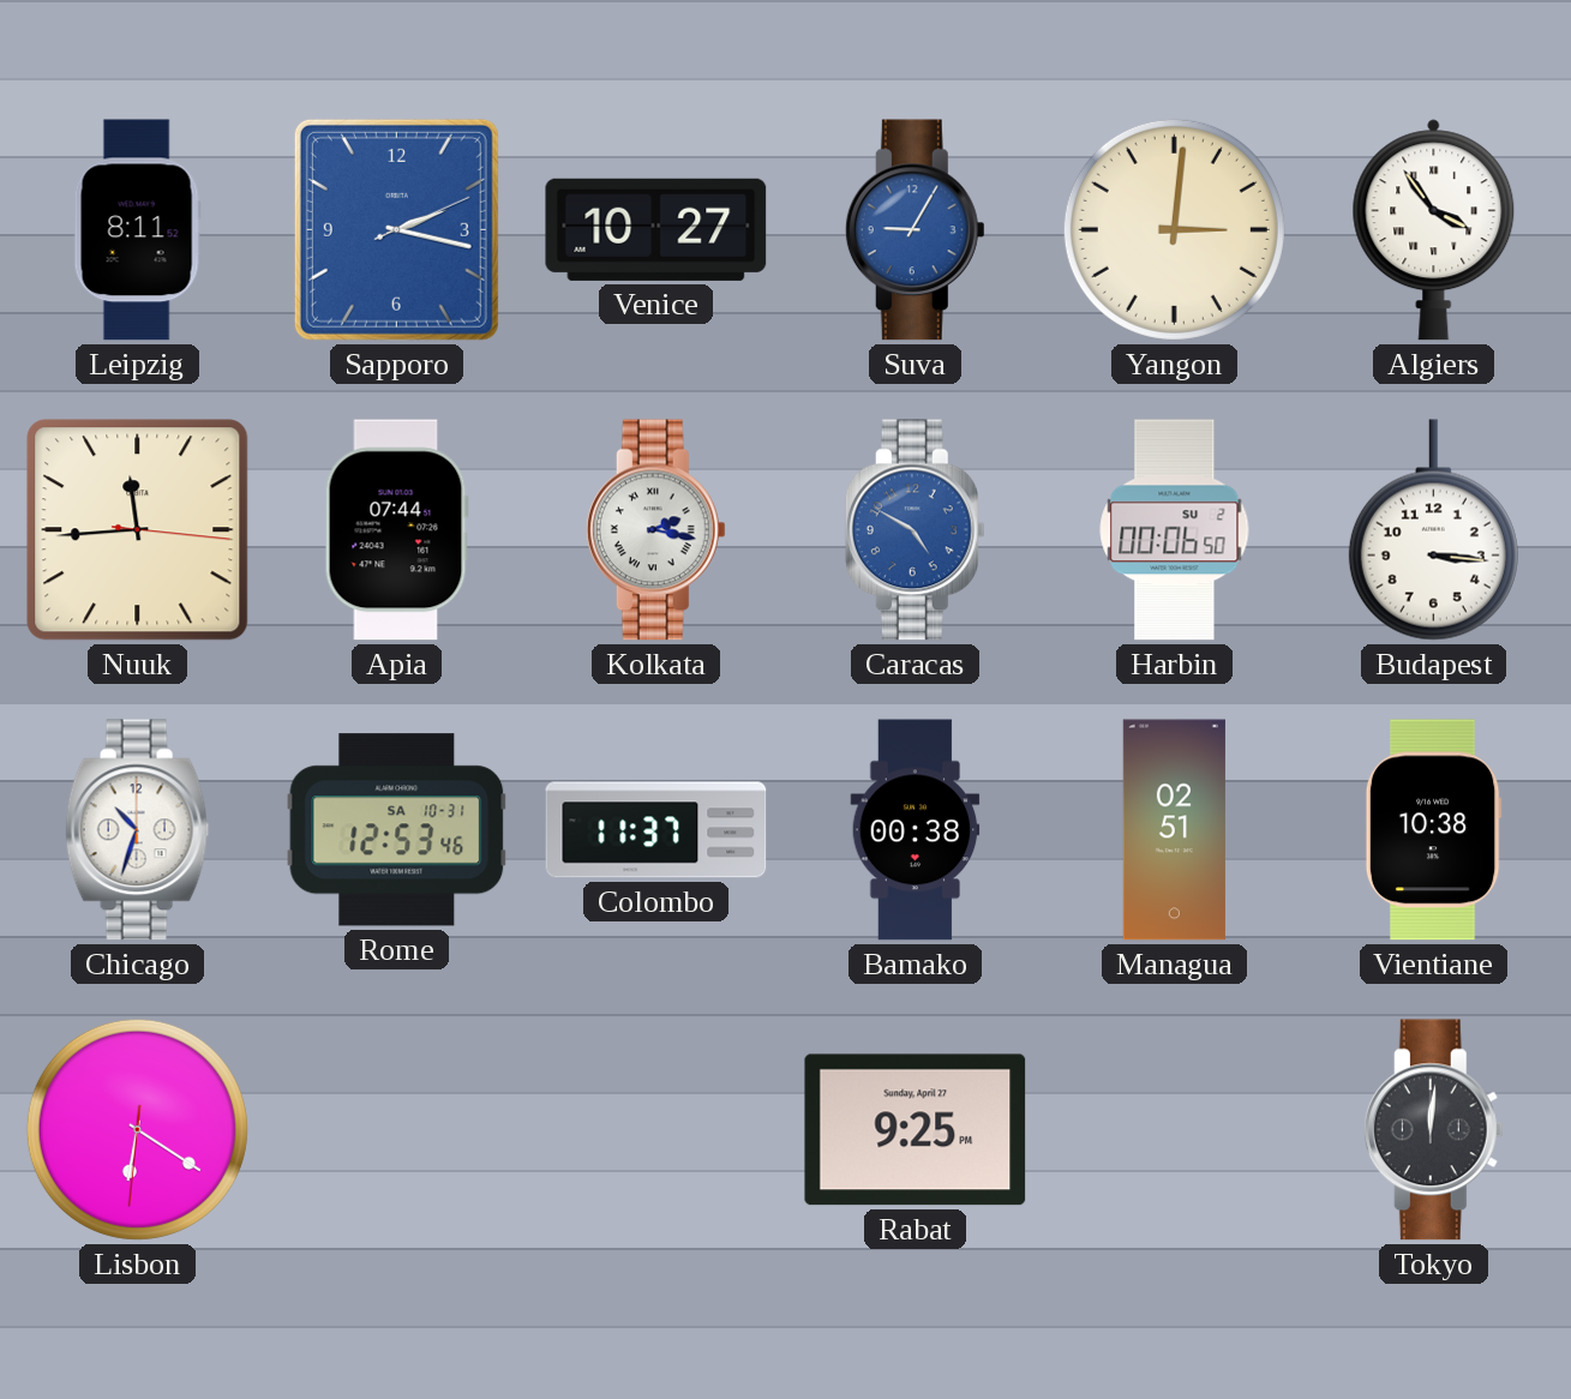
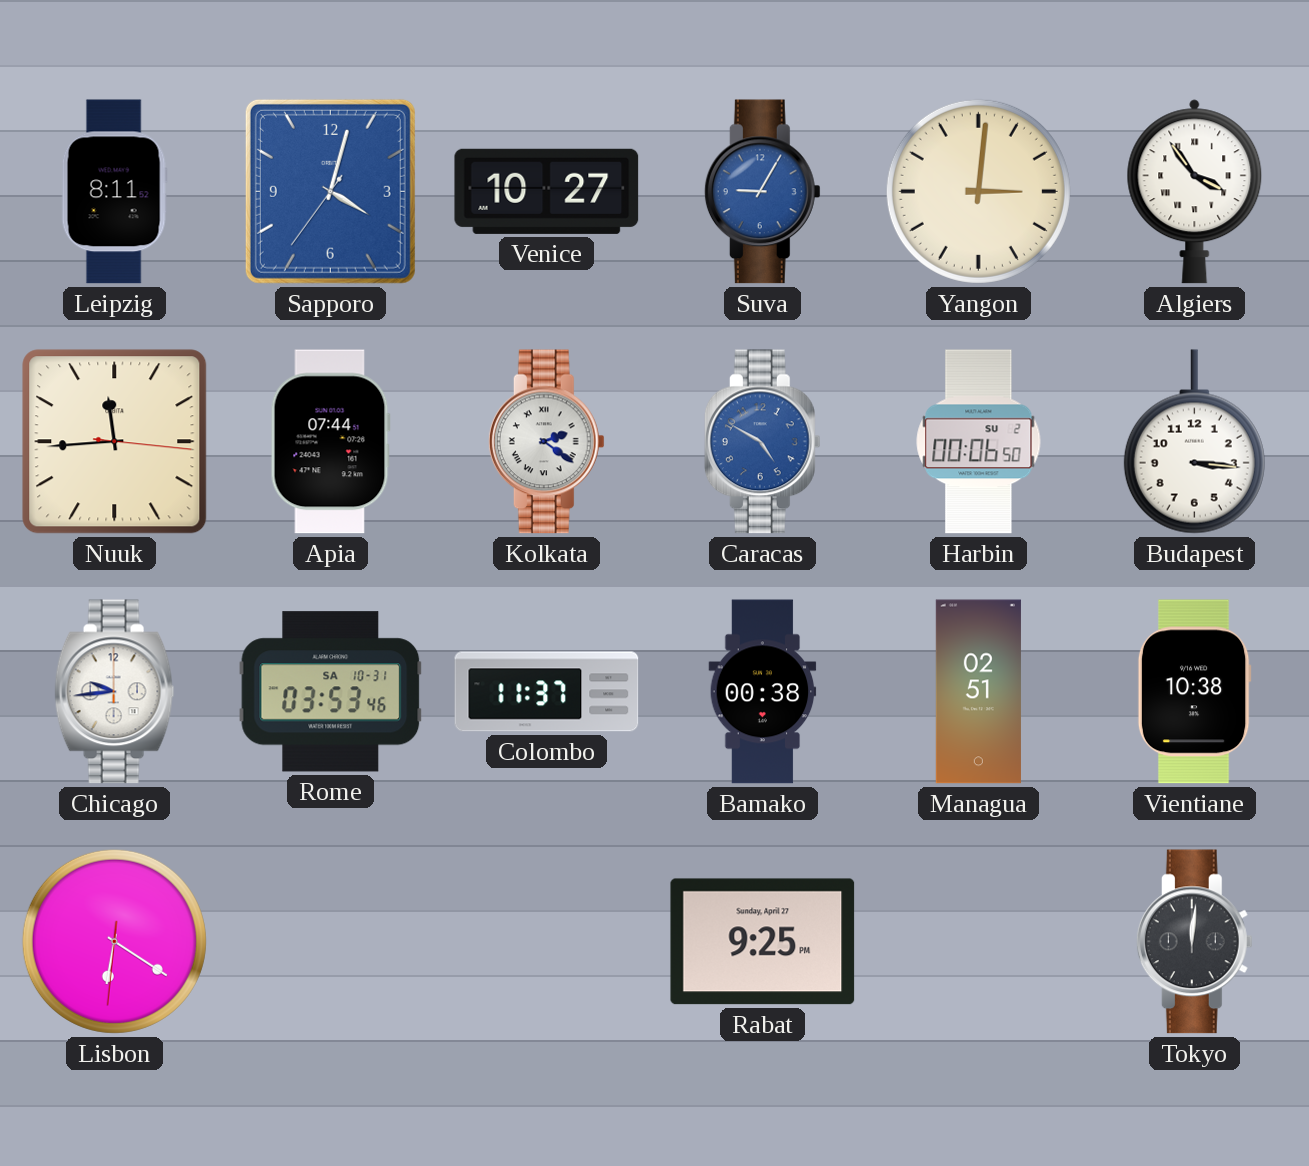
Sapporo: 2:17 -> 4:02 (330, 191)
Kolkata: 2:17 -> 2:21 (546, 442)
Chicago: 10:33 -> 9:44 (115, 692)
Rome: 12:53 -> 03:53 (331, 692)
